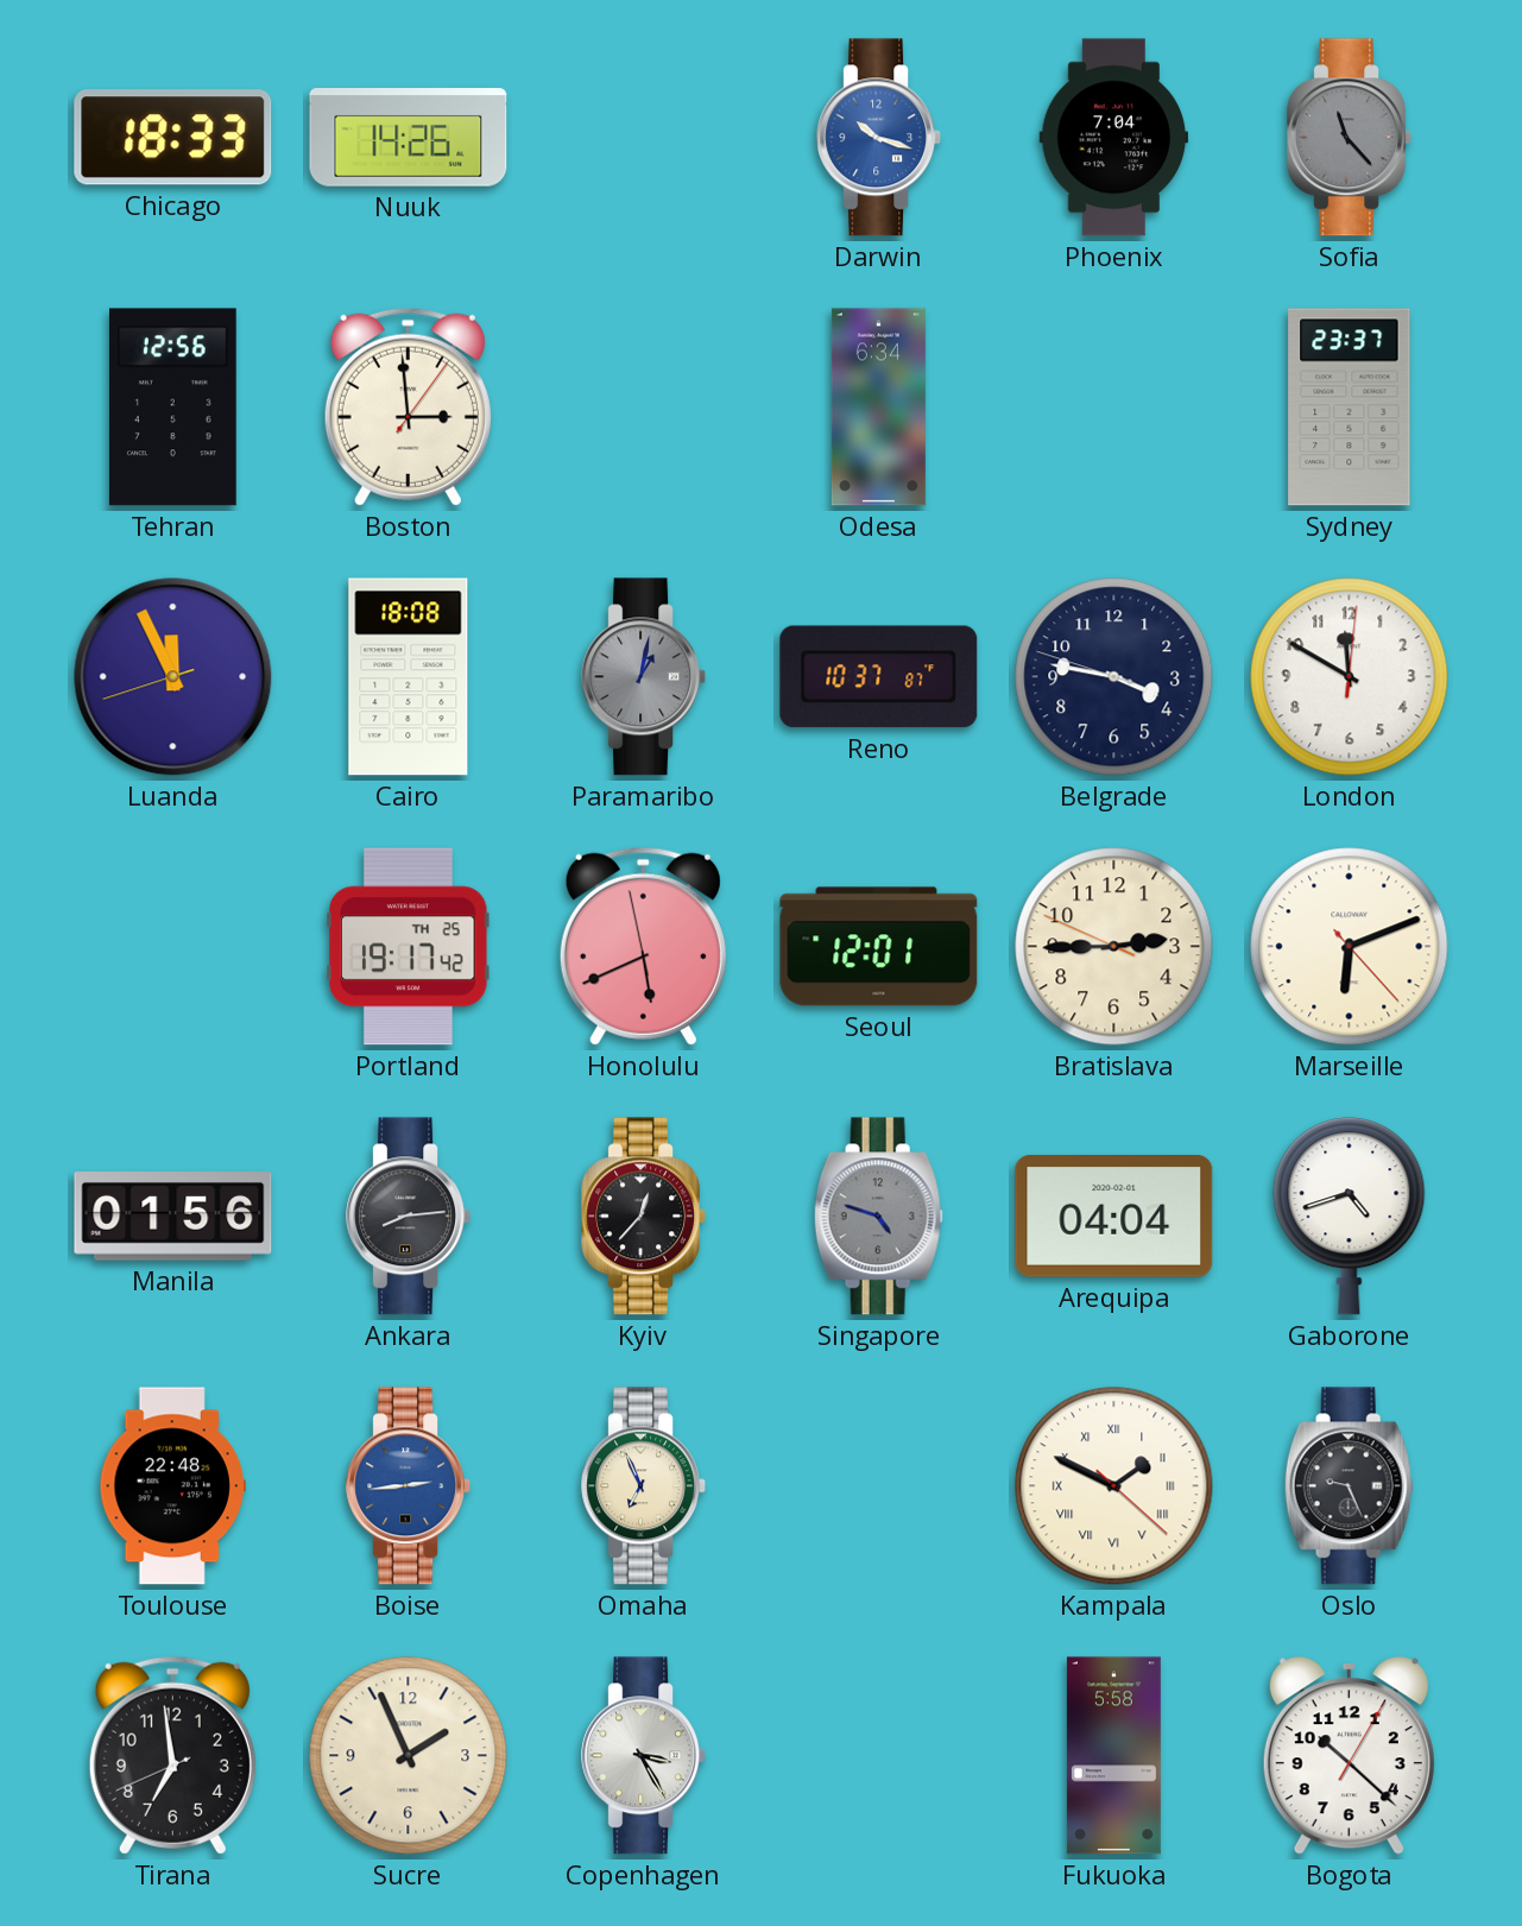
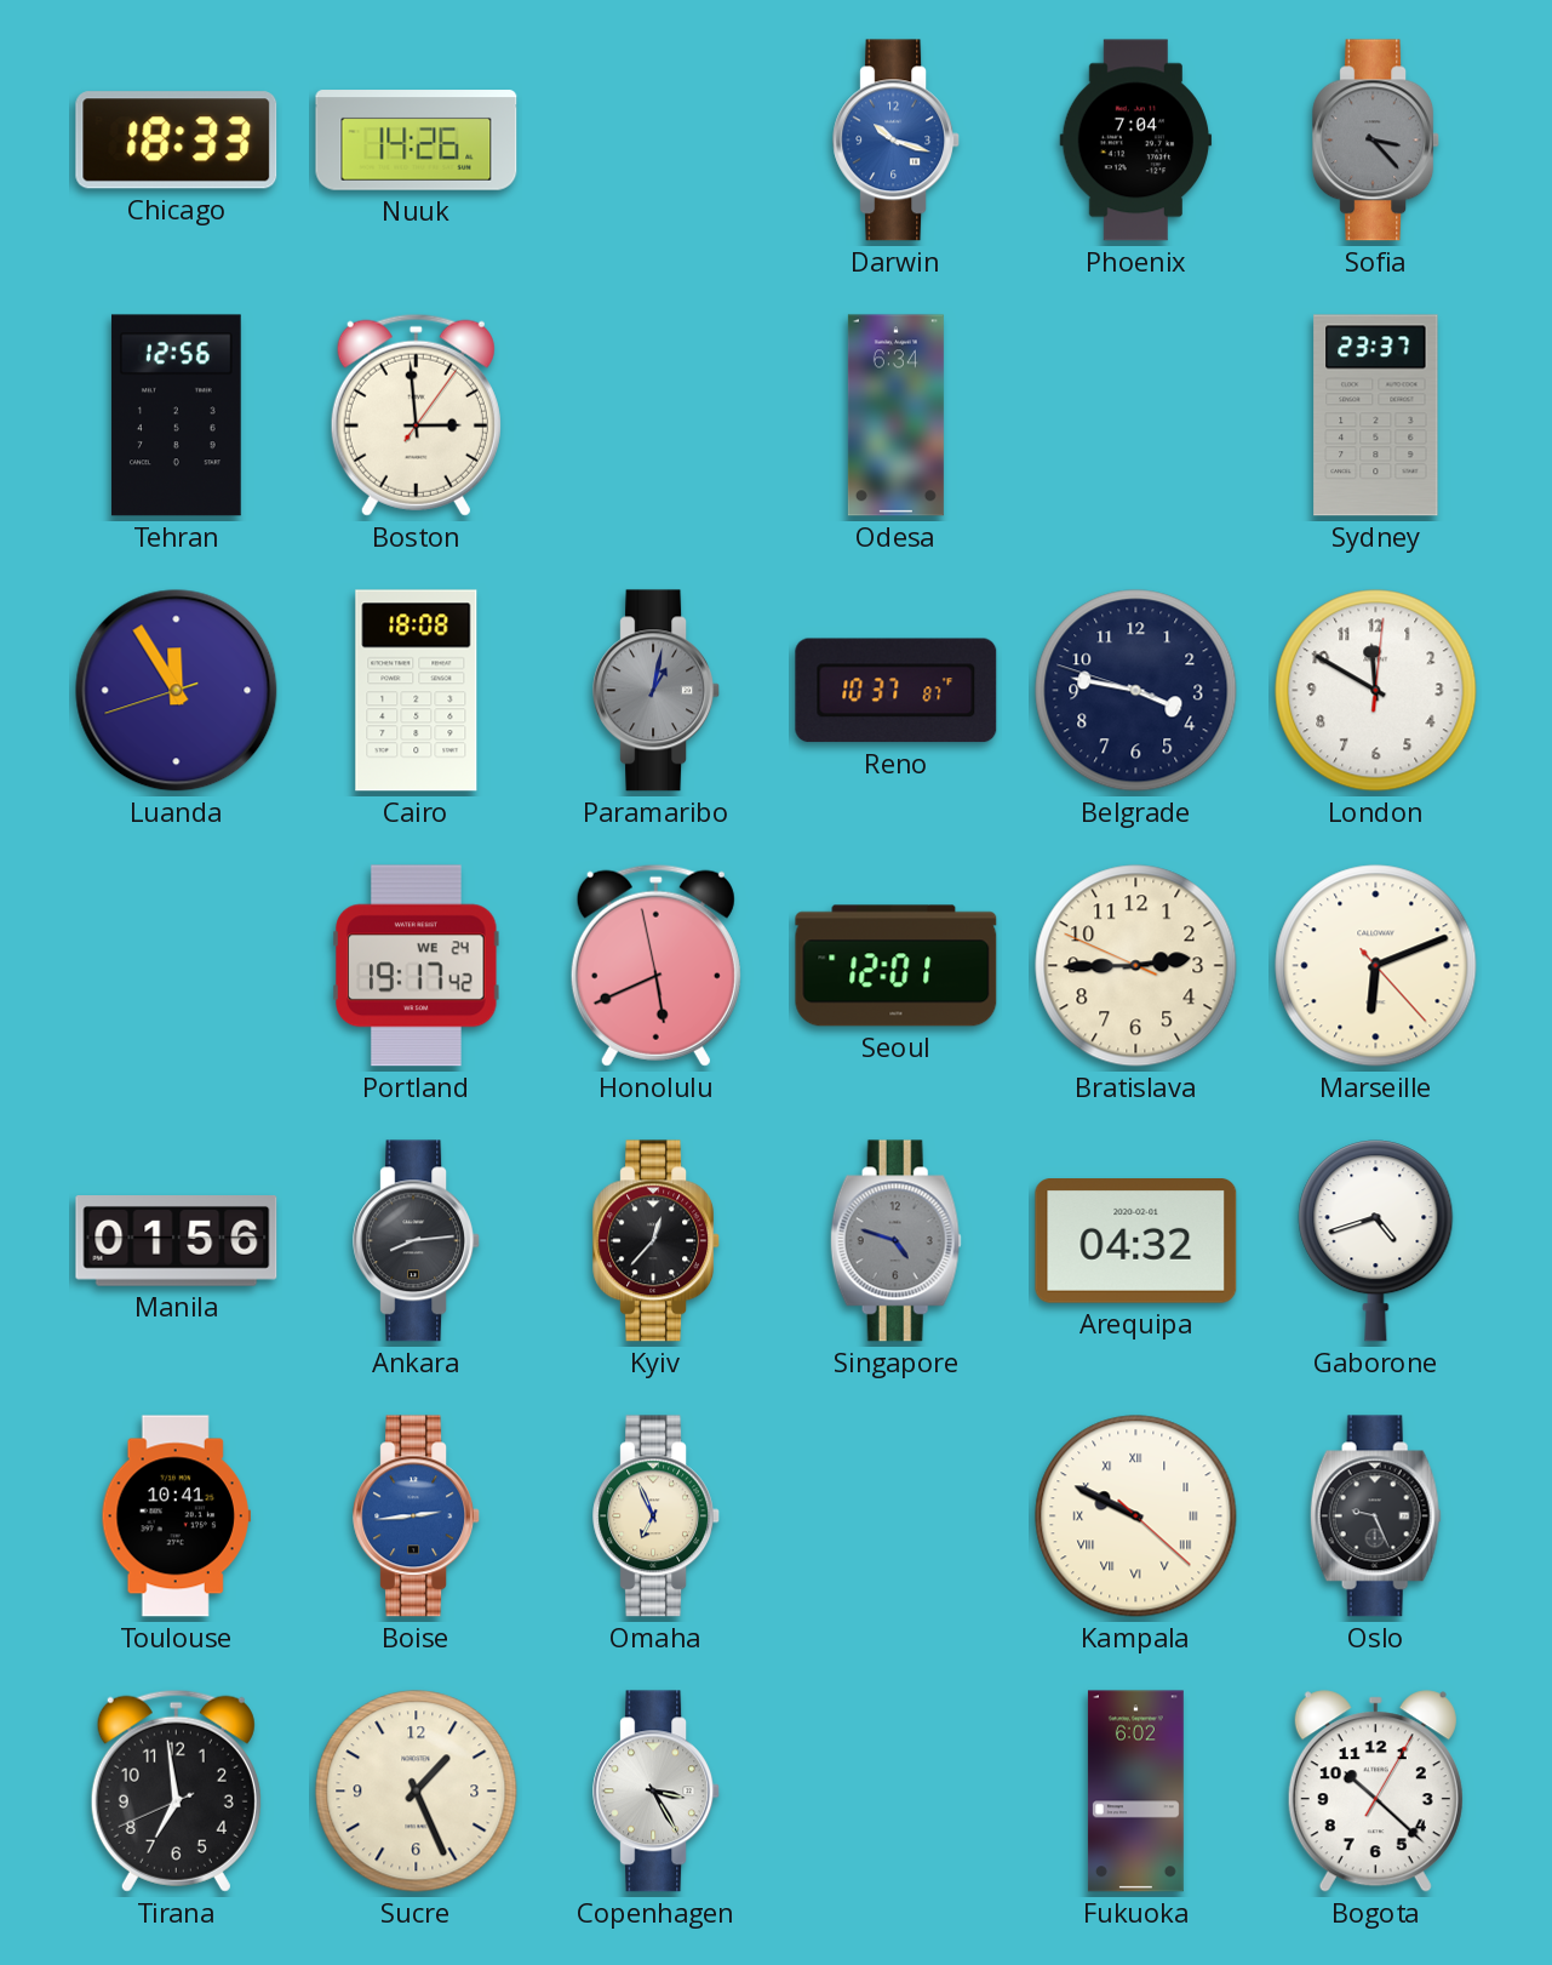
Sofia: 11:23 -> 3:23 (1375, 141)
Luanda: 11:55 -> 11:54 (177, 691)
Portland date: TH 25 -> WE 24 (417, 966)
Arequipa: 04:04 -> 04:32 (1136, 1241)
Toulouse: 22:48 -> 10:41 (176, 1516)
Kampala: 1:49 -> 9:49 (1136, 1516)
Sucre: 1:56 -> 1:26 (417, 1792)
Fukuoka: 5:58 -> 6:02 (1135, 1792)
